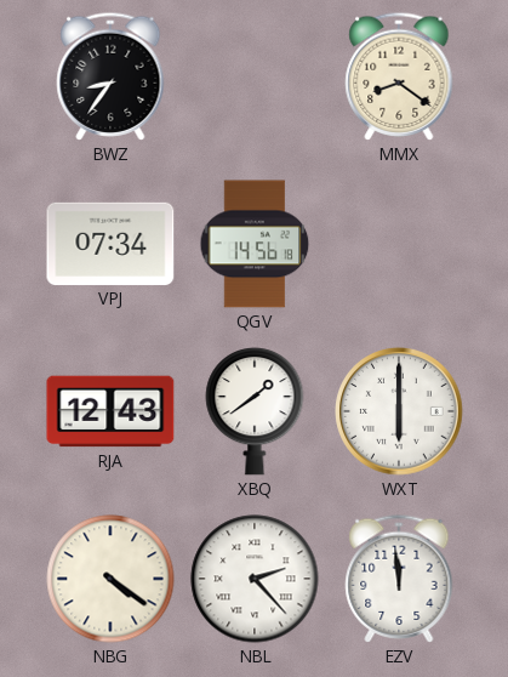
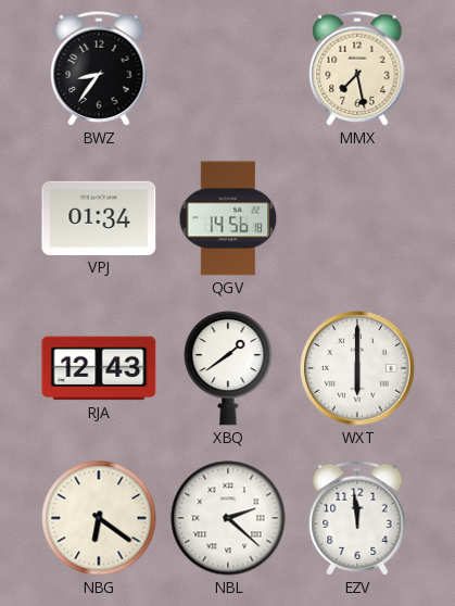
MMX: 8:21 -> 7:28 (357, 68)
VPJ: 07:34 -> 01:34 (99, 218)
NBG: 4:21 -> 6:21 (99, 518)
NBL: 2:23 -> 2:22 (228, 518)
